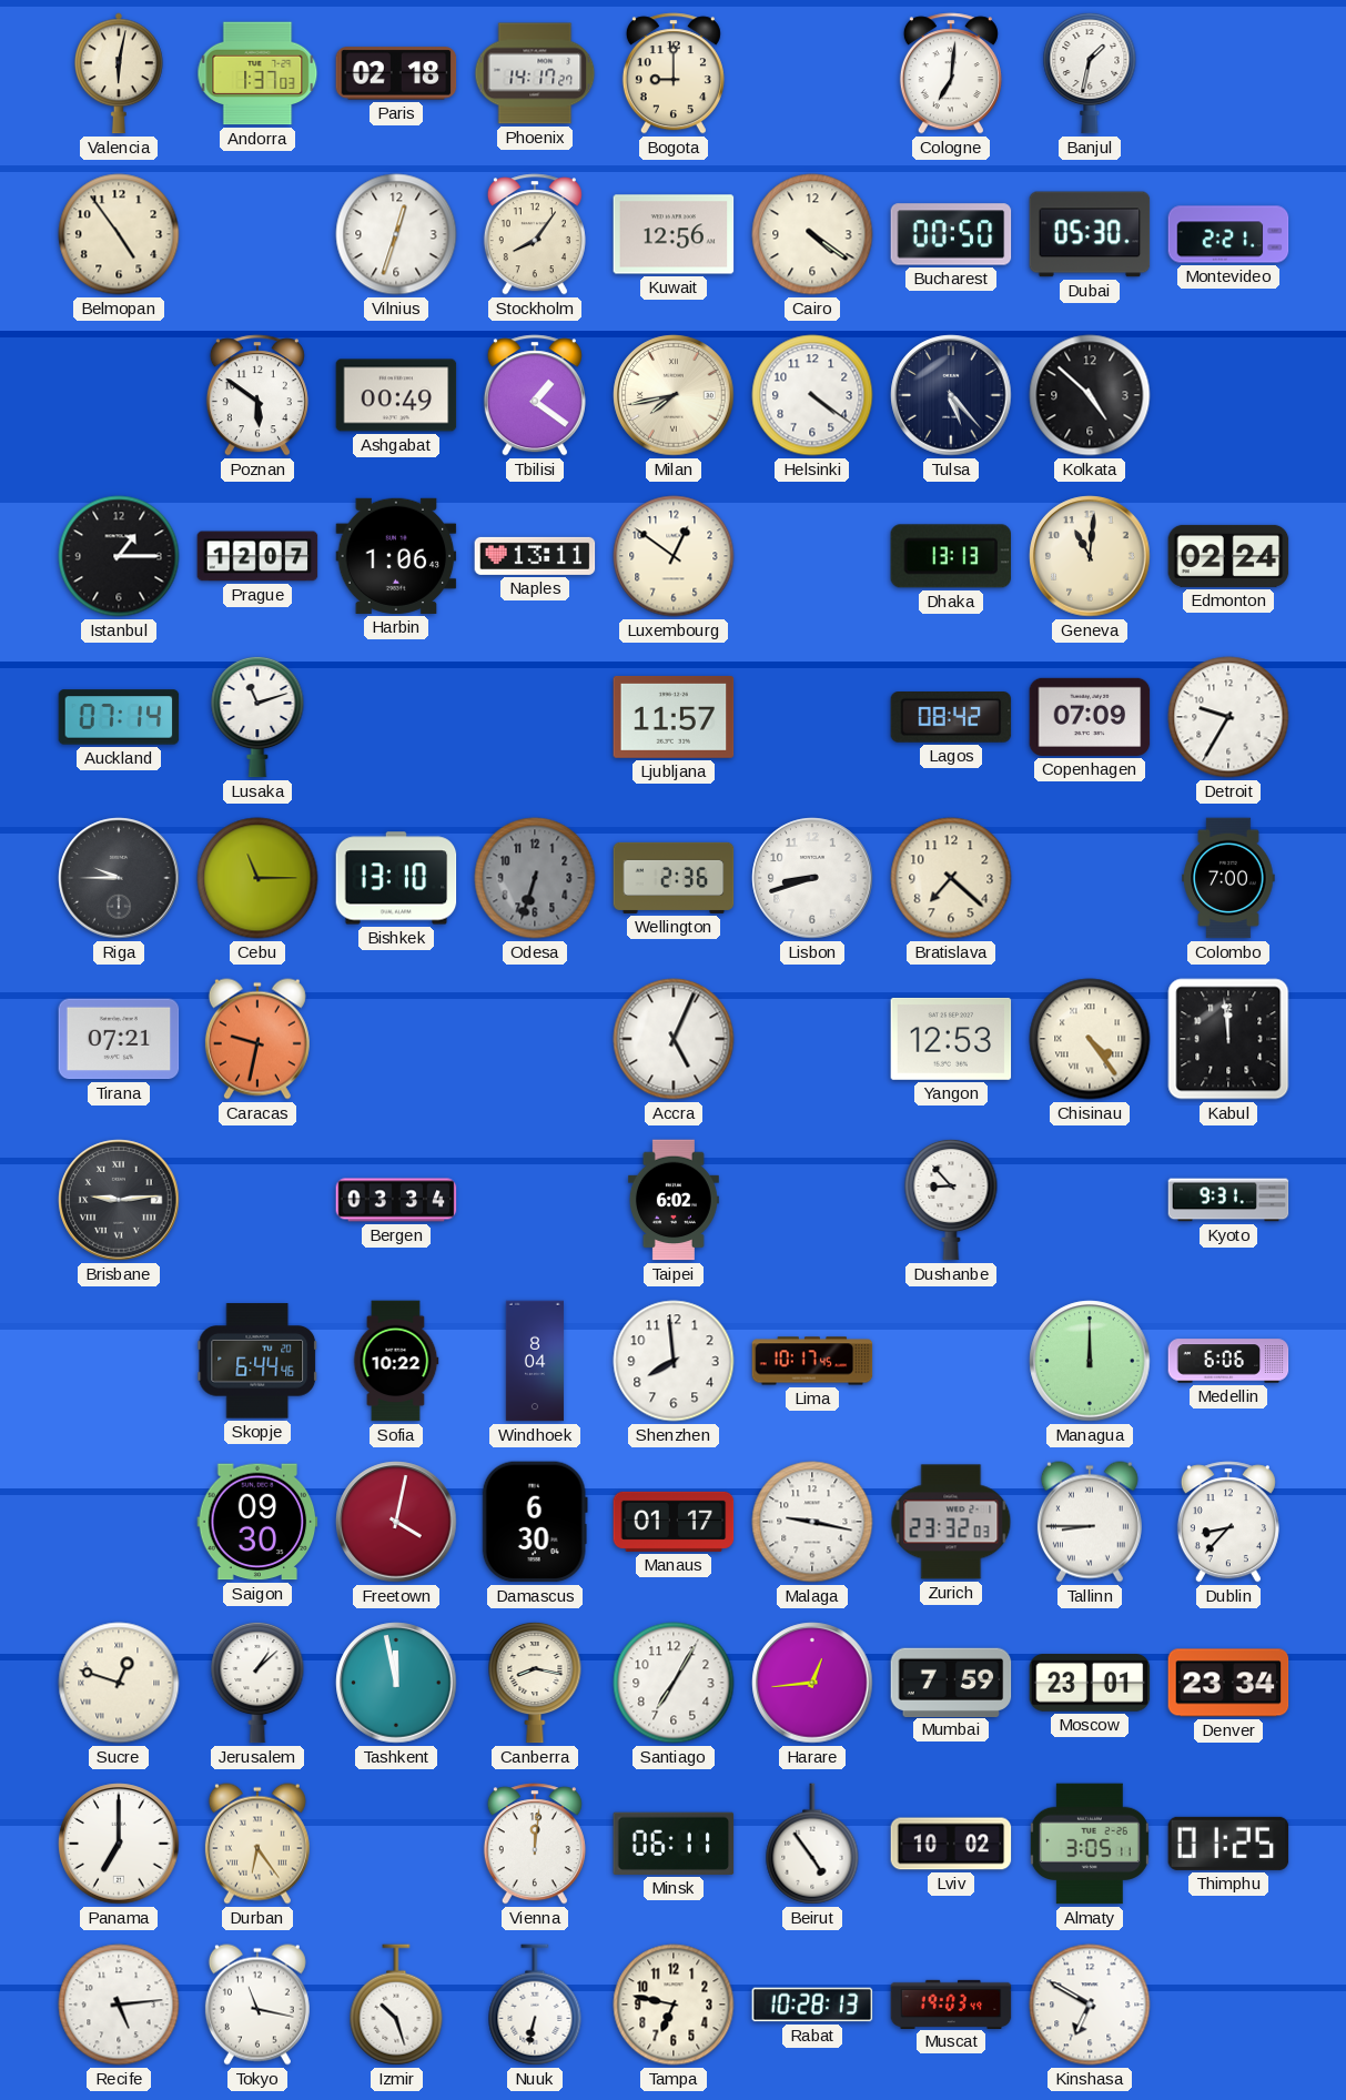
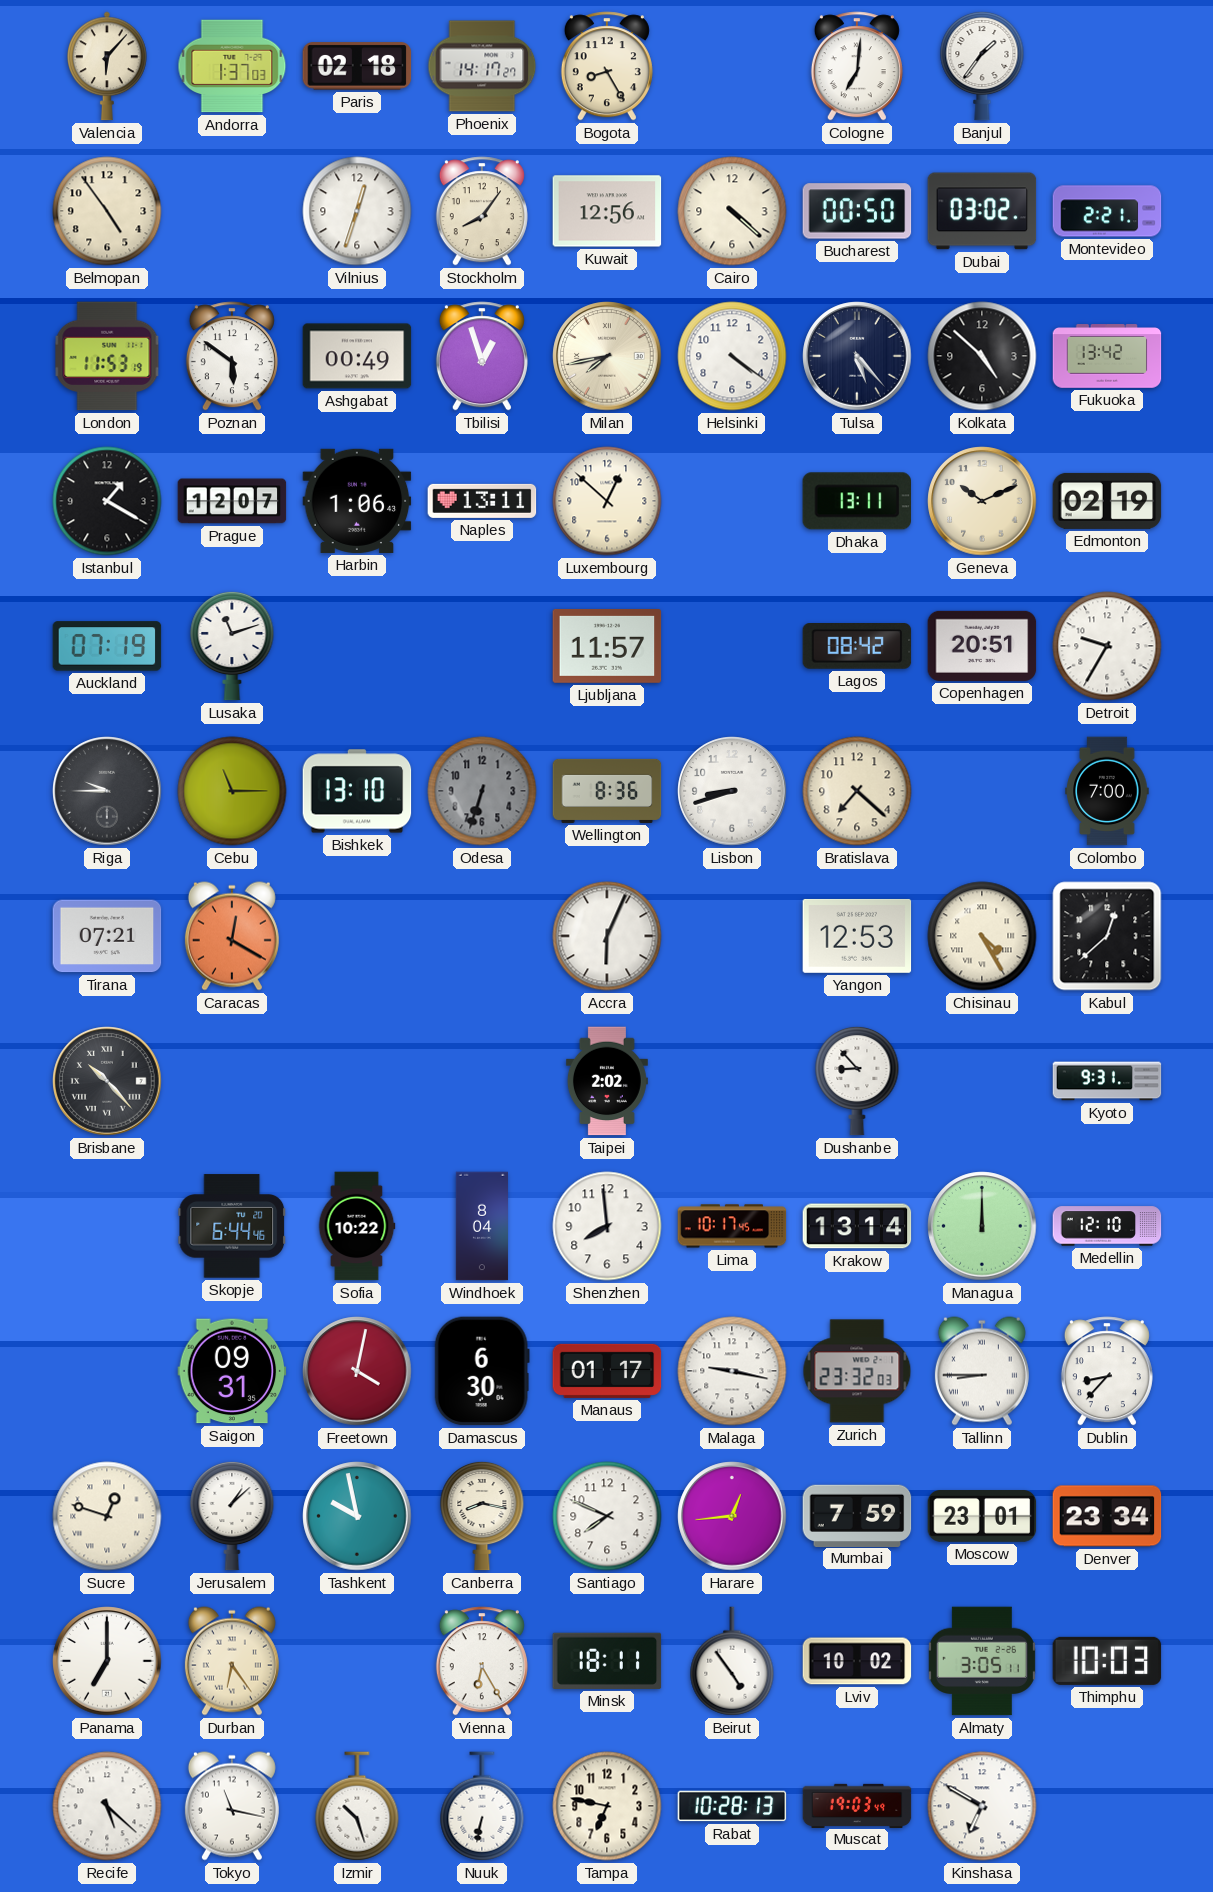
Valencia: 6:02 -> 6:07 (108, 66)
Bogota: 9:00 -> 8:25 (607, 66)
Banjul: 1:32 -> 1:36 (982, 66)
Cairo: 4:21 -> 4:22 (732, 211)
Dubai: 05:30 -> 03:02 (982, 211)
London: none -> 11:53 (107, 356)
Tbilisi: 1:21 -> 12:57 (482, 356)
Fukuoka: none -> 13:42 (1107, 356)
Istanbul: 1:15 -> 1:20 (107, 501)
Luxembourg: 12:51 -> 12:52 (607, 501)
Dhaka: 13:13 -> 13:11 (856, 501)
Geneva: 11:01 -> 10:11 (982, 501)
Edmonton: 02:24 -> 02:19 (1107, 501)
Auckland: 07:14 -> 07:19 (107, 646)
Copenhagen: 07:09 -> 20:51 (982, 646)
Wellington: 2:36 -> 8:36 (607, 791)
Caracas: 9:32 -> 12:20 (232, 936)
Accra: 5:04 -> 6:04 (607, 936)
Chisinau: 4:24 -> 4:25 (982, 936)
Kabul: 11:59 -> 12:38 (1107, 936)
Brisbane: 9:14 -> 10:23 (107, 1081)
Bergen: 03:34 -> none (396, 1200)
Taipei: 6:02 -> 2:02 (607, 1081)
Krakow: none -> 13:14 (857, 1226)
Medellin: 6:06 -> 12:10 (1107, 1226)
Saigon: 09:30 -> 09:31 (232, 1371)
Tashkent: 11:58 -> 9:58 (357, 1516)
Santiago: 7:05 -> 7:49 (607, 1516)
Vienna: 12:01 -> 6:25 (482, 1661)
Minsk: 06:11 -> 18:11 (607, 1661)
Thimphu: 01:25 -> 10:03 (1107, 1661)
Recife: 5:14 -> 5:22 (107, 1806)
